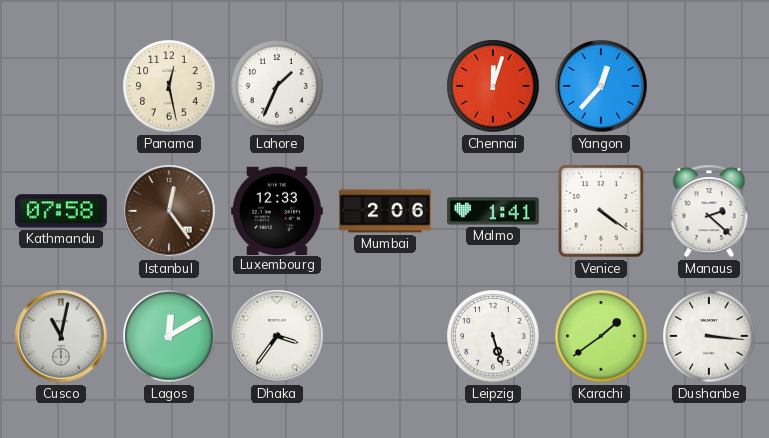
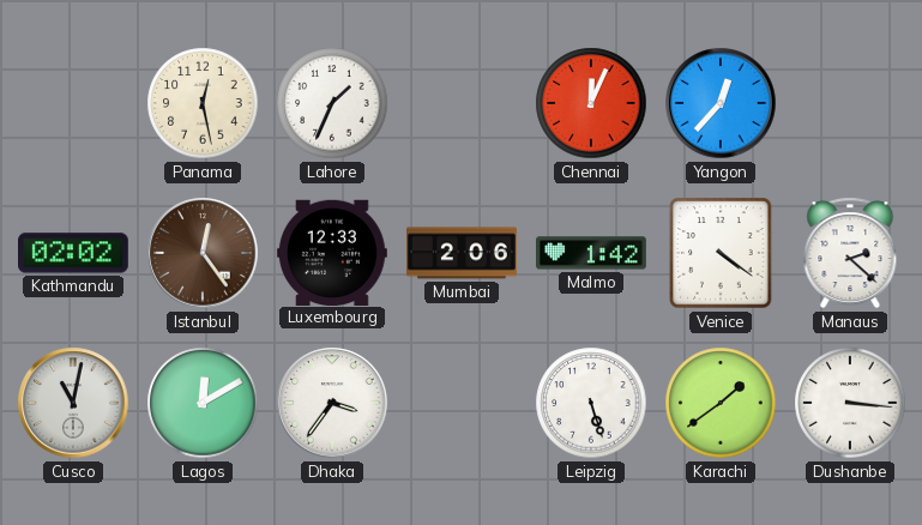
Chennai: 12:03 -> 12:04 (591, 103)
Kathmandu: 07:58 -> 02:02 (74, 253)
Malmo: 1:41 -> 1:42 (592, 253)
